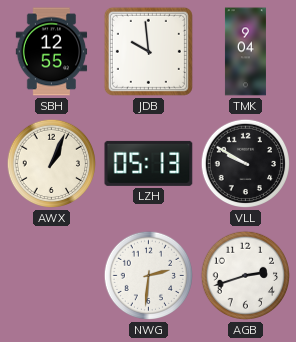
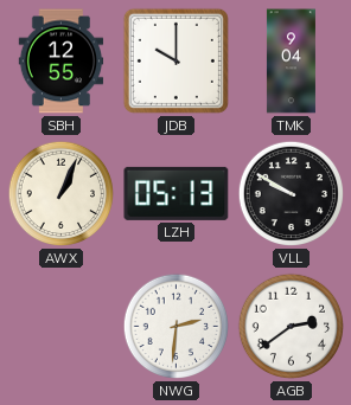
JDB: 9:59 -> 10:00 (175, 60)
AGB: 2:42 -> 2:39 (292, 327)
